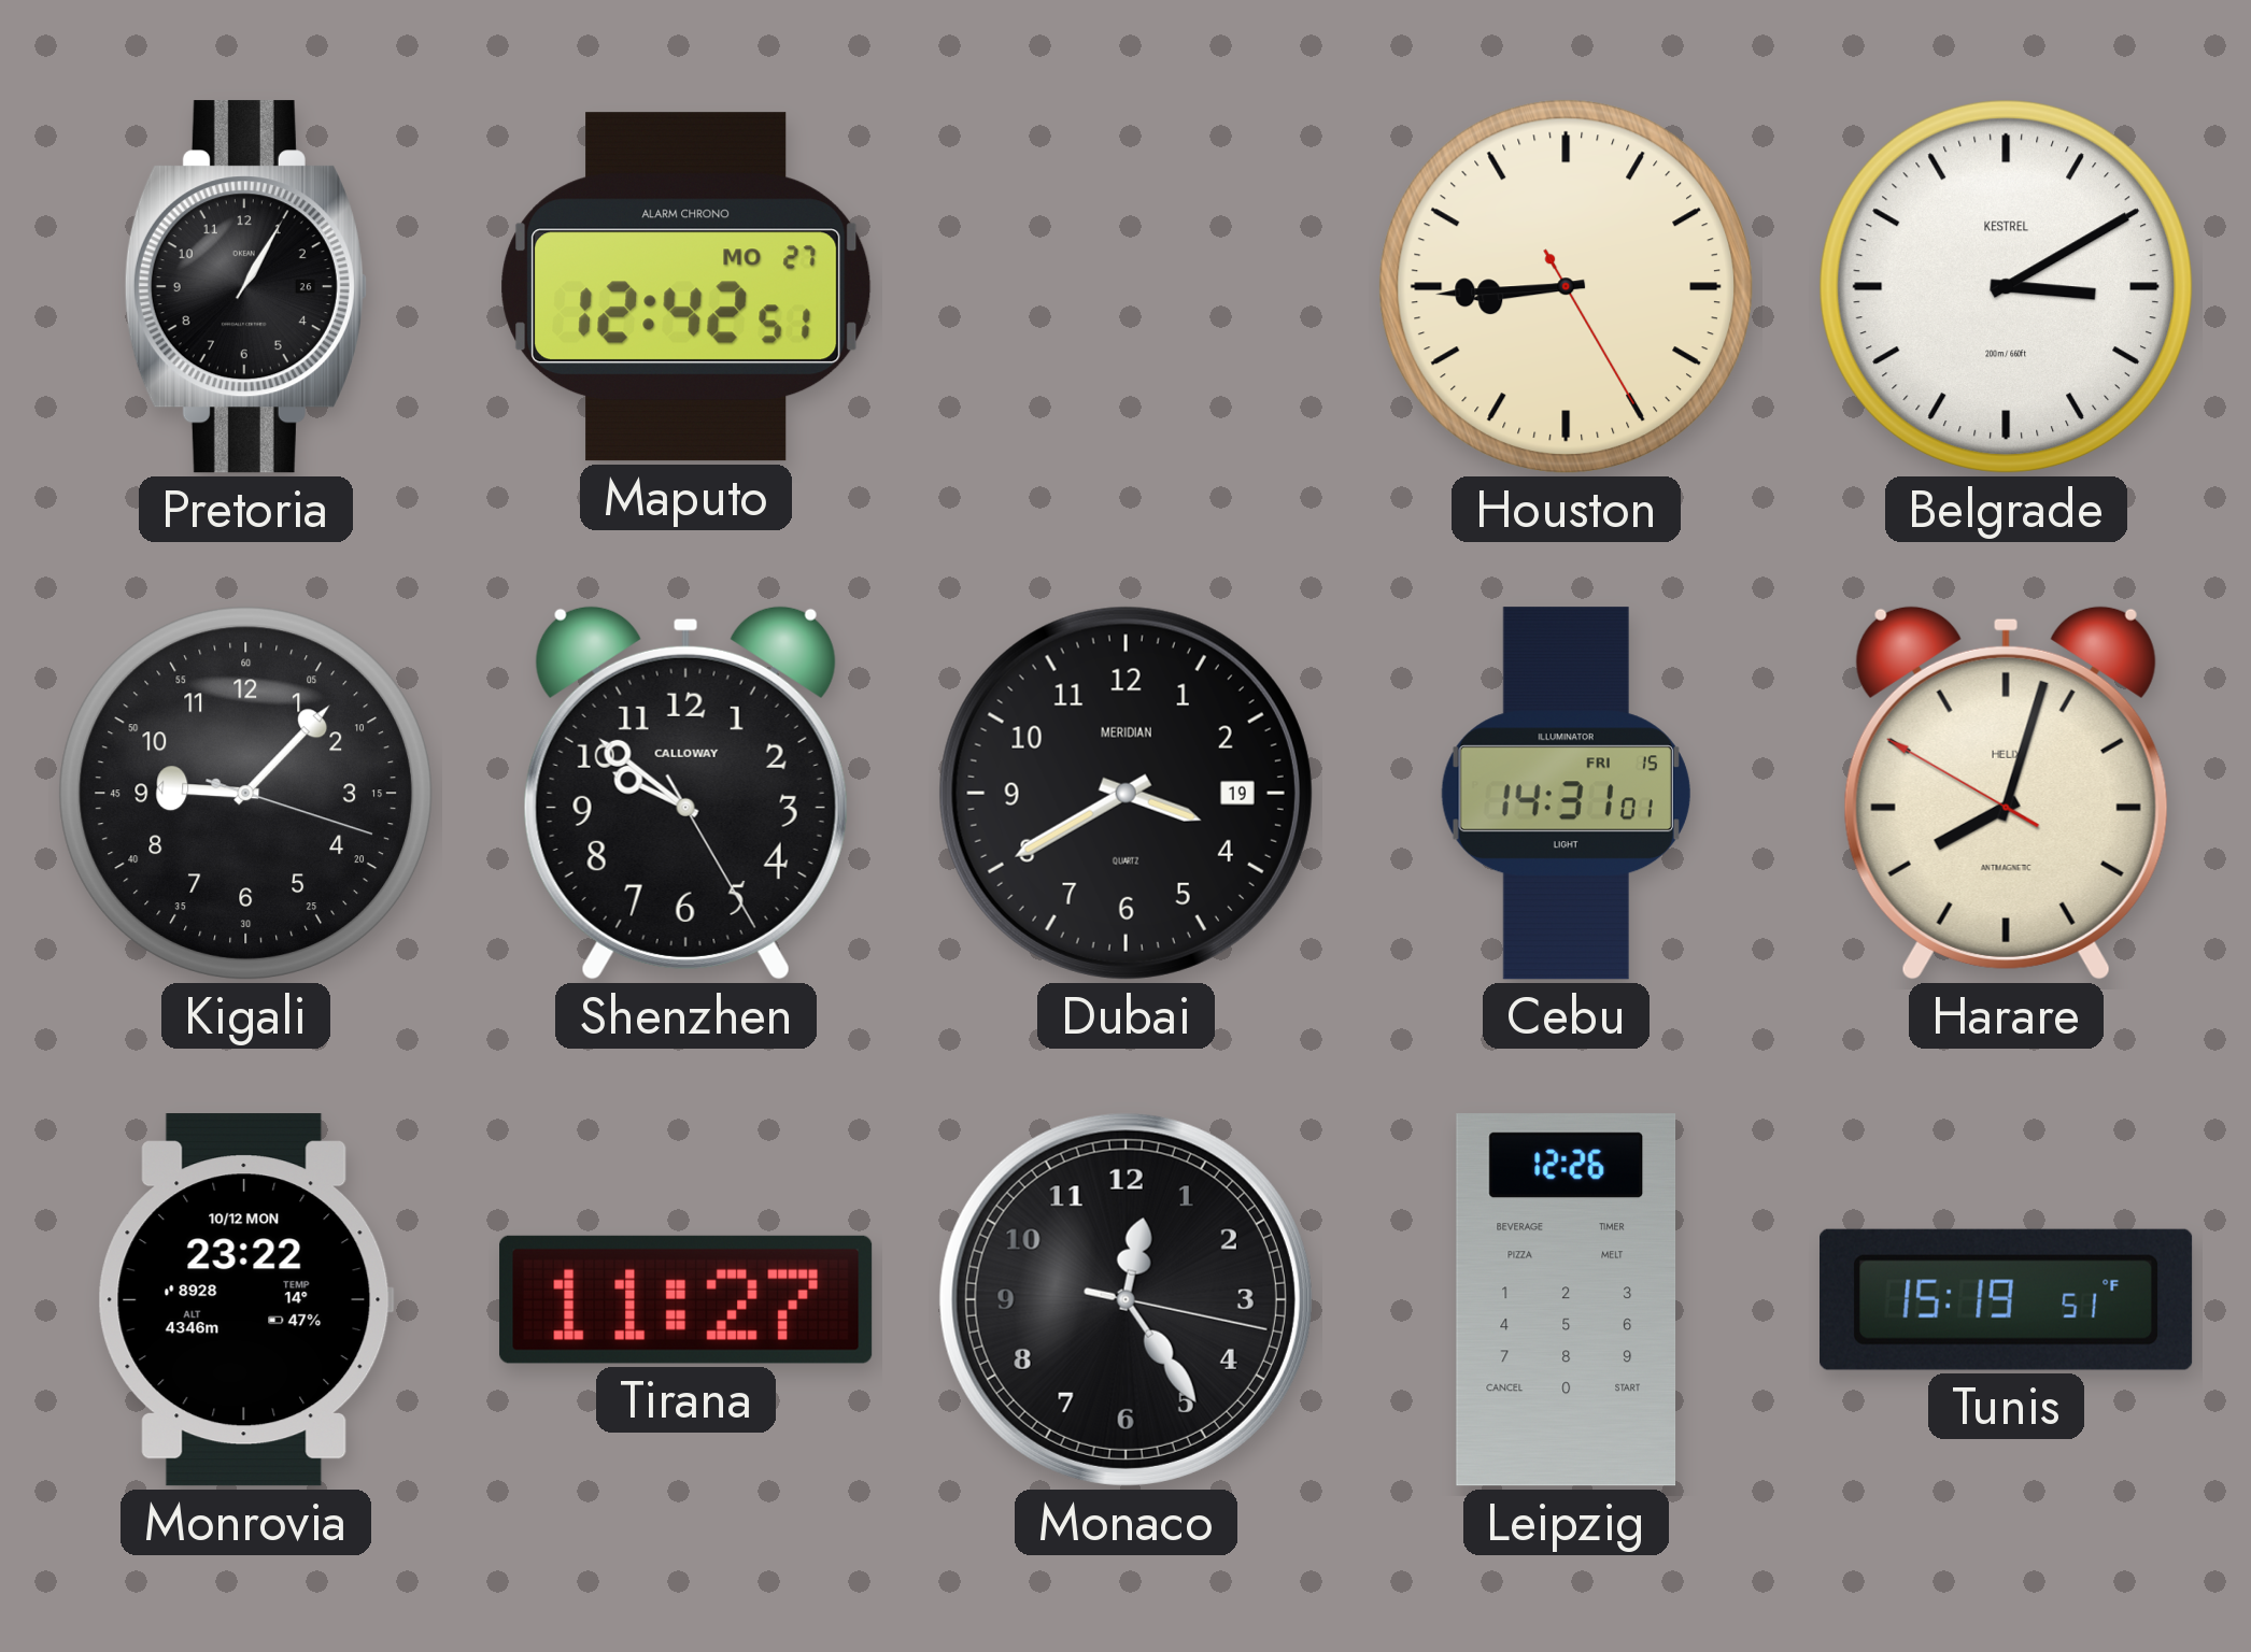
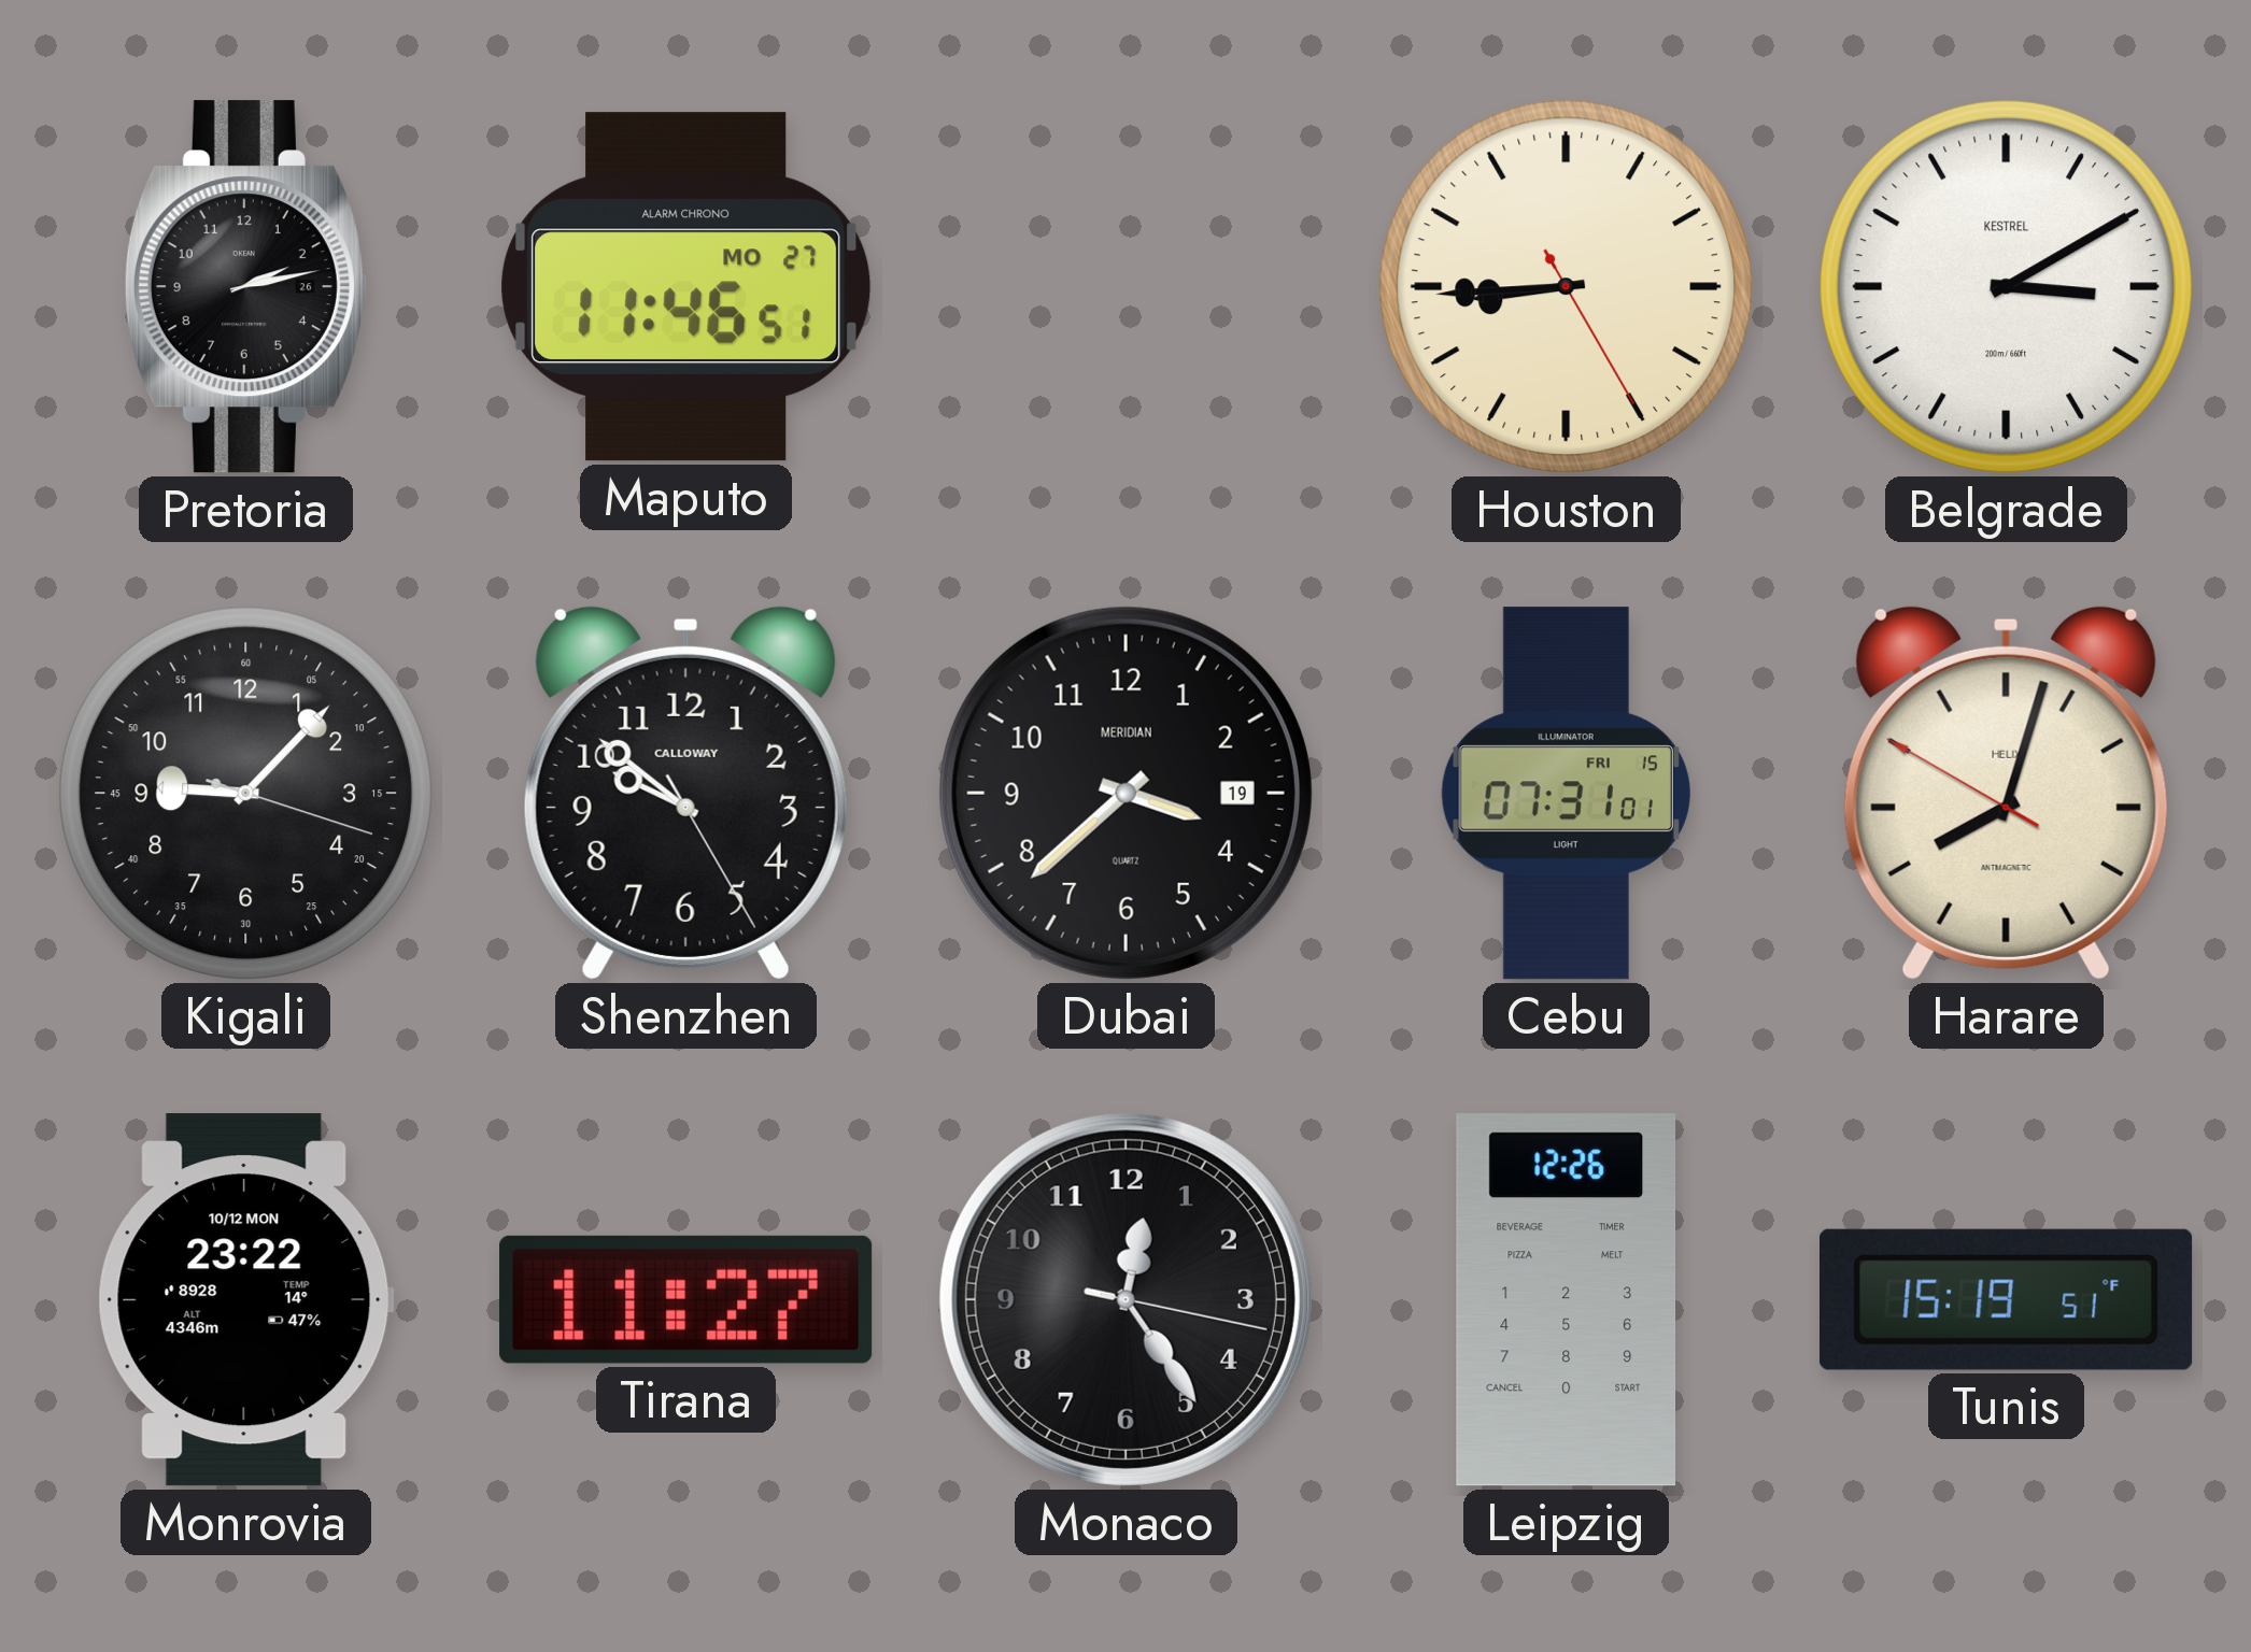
Pretoria: 1:05 -> 2:13 (245, 287)
Maputo: 12:42 -> 11:46 (686, 287)
Dubai: 3:40 -> 3:38 (1125, 793)
Cebu: 14:31 -> 07:31 (1566, 794)
